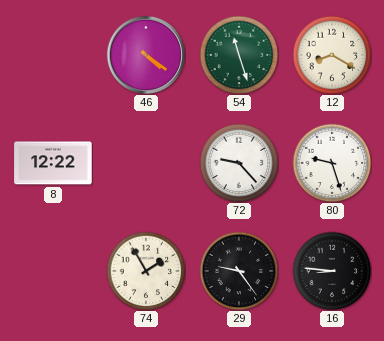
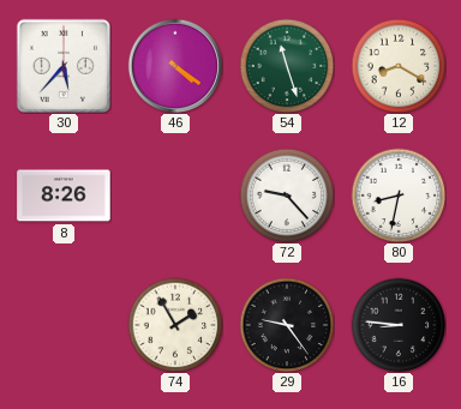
30: none -> 5:37 (62, 65)
8: 12:22 -> 8:26 (64, 196)
80: 9:27 -> 8:32 (399, 196)
